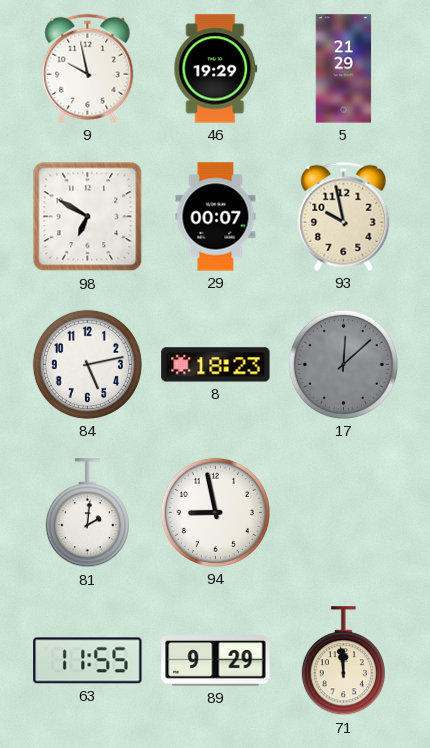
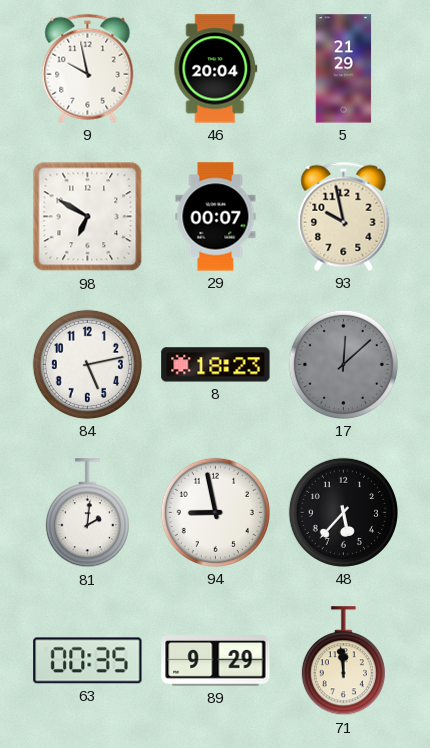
46: 19:29 -> 20:04 (216, 69)
48: none -> 5:37 (343, 512)
63: 11:55 -> 00:35 (88, 661)
